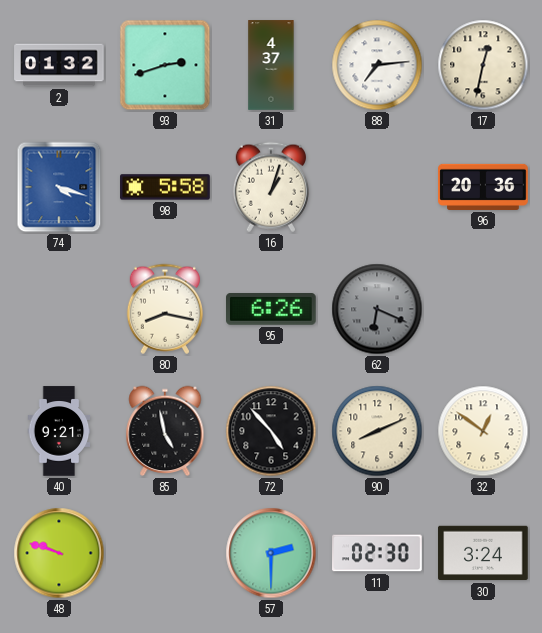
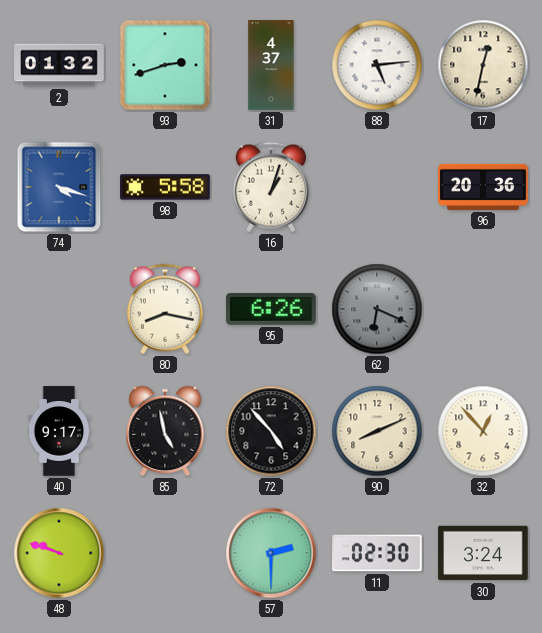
88: 7:14 -> 5:14 (377, 65)
40: 9:21 -> 9:17 (59, 431)
32: 12:51 -> 12:53 (483, 431)
